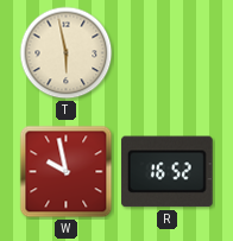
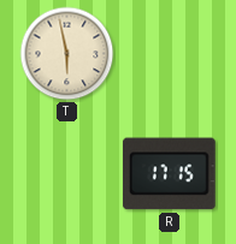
W: 9:58 -> none (67, 172)
R: 16:52 -> 17:15 (169, 174)
